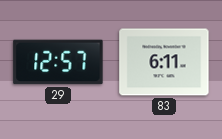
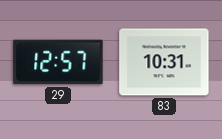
83: 6:11 -> 10:31 (164, 62)
